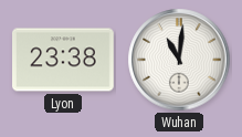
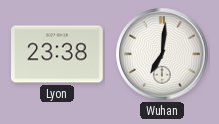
Wuhan: 11:01 -> 7:01 (162, 54)
